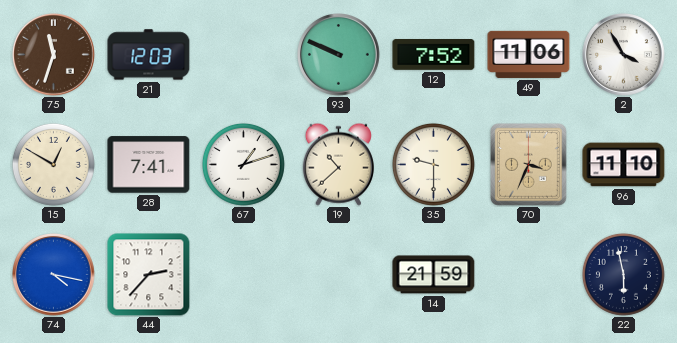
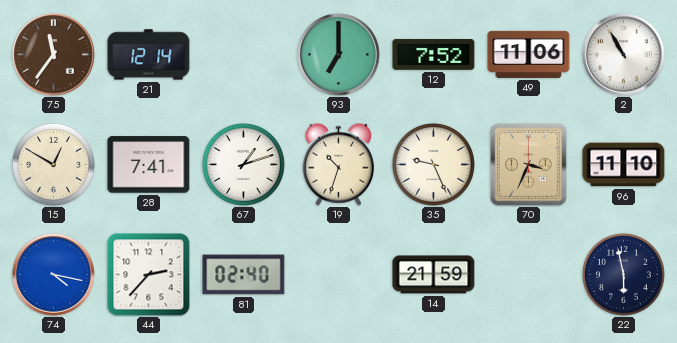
75: 11:33 -> 11:36 (54, 55)
21: 12:03 -> 12:14 (149, 55)
93: 9:49 -> 7:00 (339, 55)
2: 3:55 -> 10:55 (624, 55)
19: 10:38 -> 10:33 (338, 164)
35: 9:30 -> 9:26 (433, 164)
81: none -> 02:40 (244, 275)
